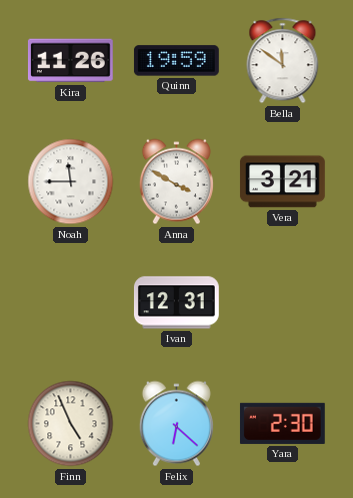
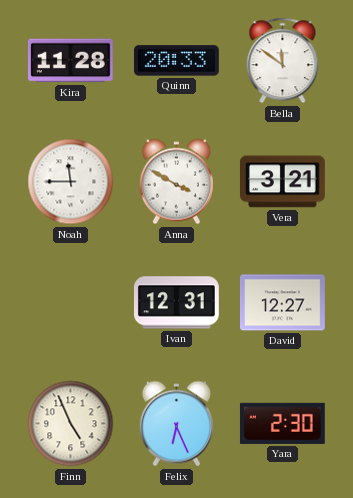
Kira: 11:26 -> 11:28 (70, 61)
Quinn: 19:59 -> 20:33 (176, 61)
David: none -> 12:27 (283, 303)
Felix: 6:22 -> 6:26 (176, 424)
